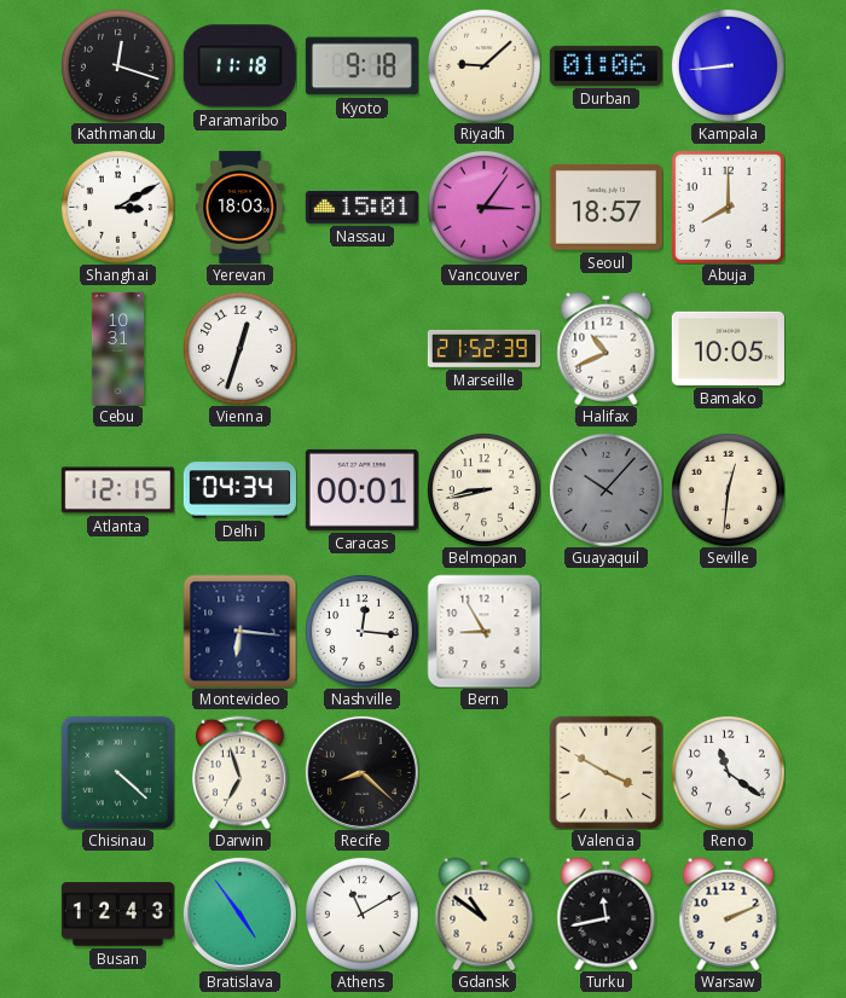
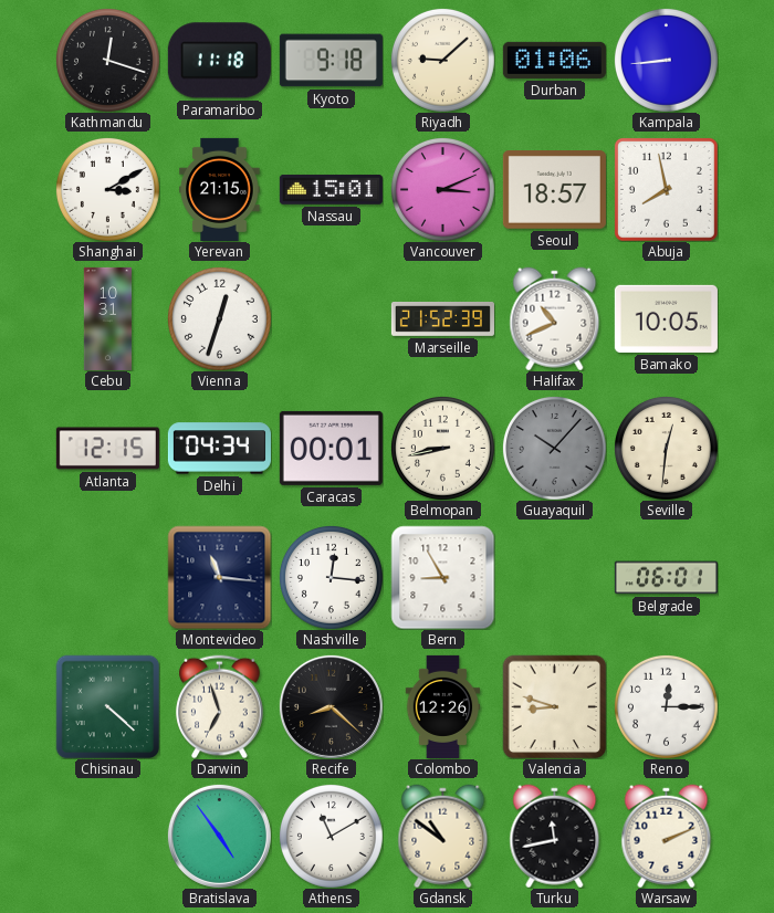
Yerevan: 18:03 -> 21:15 (220, 189)
Vancouver: 3:06 -> 3:11 (442, 189)
Abuja: 8:00 -> 7:58 (666, 189)
Montevideo: 6:16 -> 11:16 (219, 577)
Belgrade: none -> 06:01 (666, 578)
Colombo: none -> 12:26 (443, 706)
Valencia: 3:50 -> 8:48 (554, 706)
Reno: 11:21 -> 12:15 (666, 706)
Busan: 12:43 -> none (117, 915)
